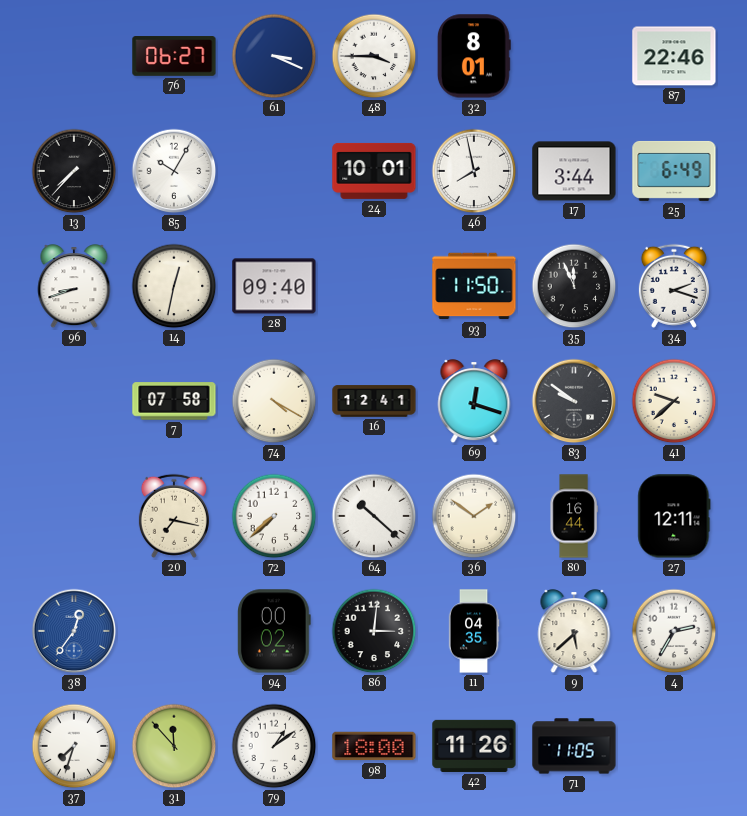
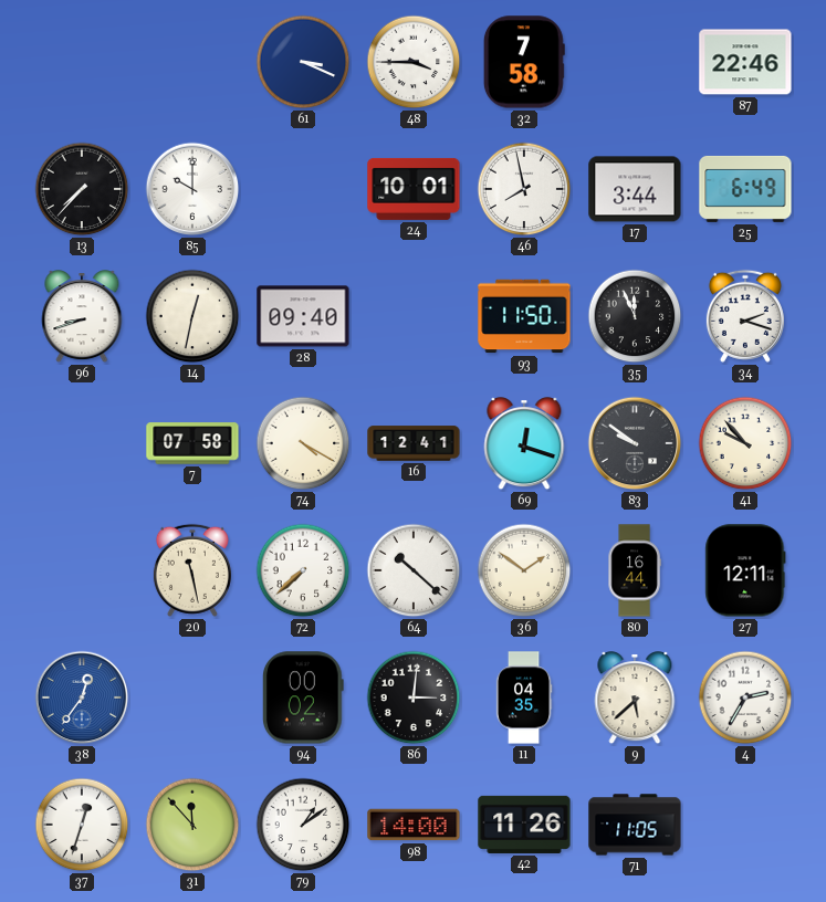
76: 06:27 -> none (174, 56)
32: 8:01 -> 7:58 (524, 62)
85: 10:05 -> 10:00 (192, 189)
41: 9:38 -> 9:53 (745, 443)
20: 7:17 -> 11:28 (192, 570)
37: 7:33 -> 12:33 (82, 825)
98: 18:00 -> 14:00 (414, 825)
